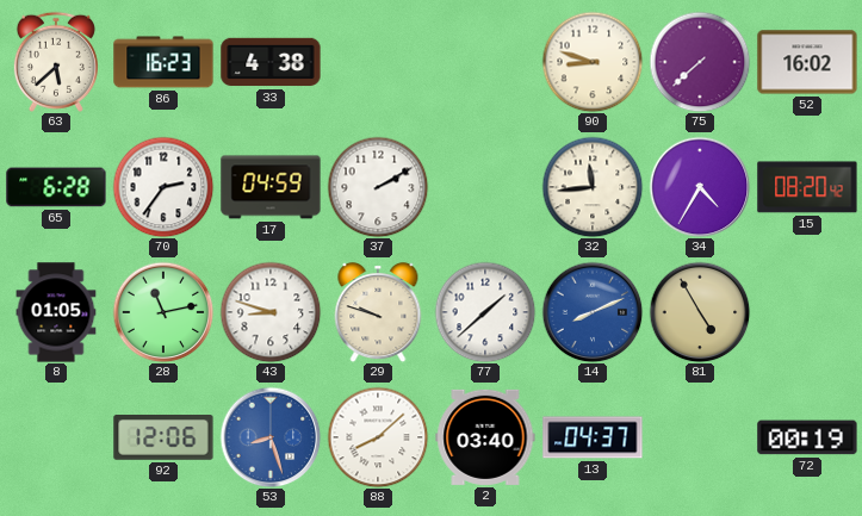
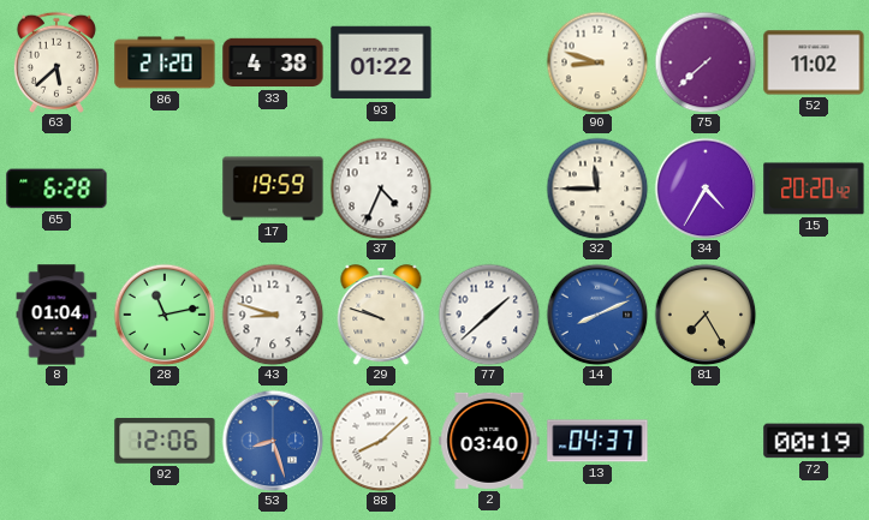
86: 16:23 -> 21:20 (165, 62)
93: none -> 01:22 (381, 62)
52: 16:02 -> 11:02 (814, 62)
70: 2:36 -> none (163, 187)
17: 04:59 -> 19:59 (273, 189)
37: 2:10 -> 4:34 (381, 189)
32: 11:44 -> 11:45 (597, 189)
15: 08:20 -> 20:20 (814, 189)
8: 01:05 -> 01:04 (56, 315)
81: 4:55 -> 7:25 (706, 315)
